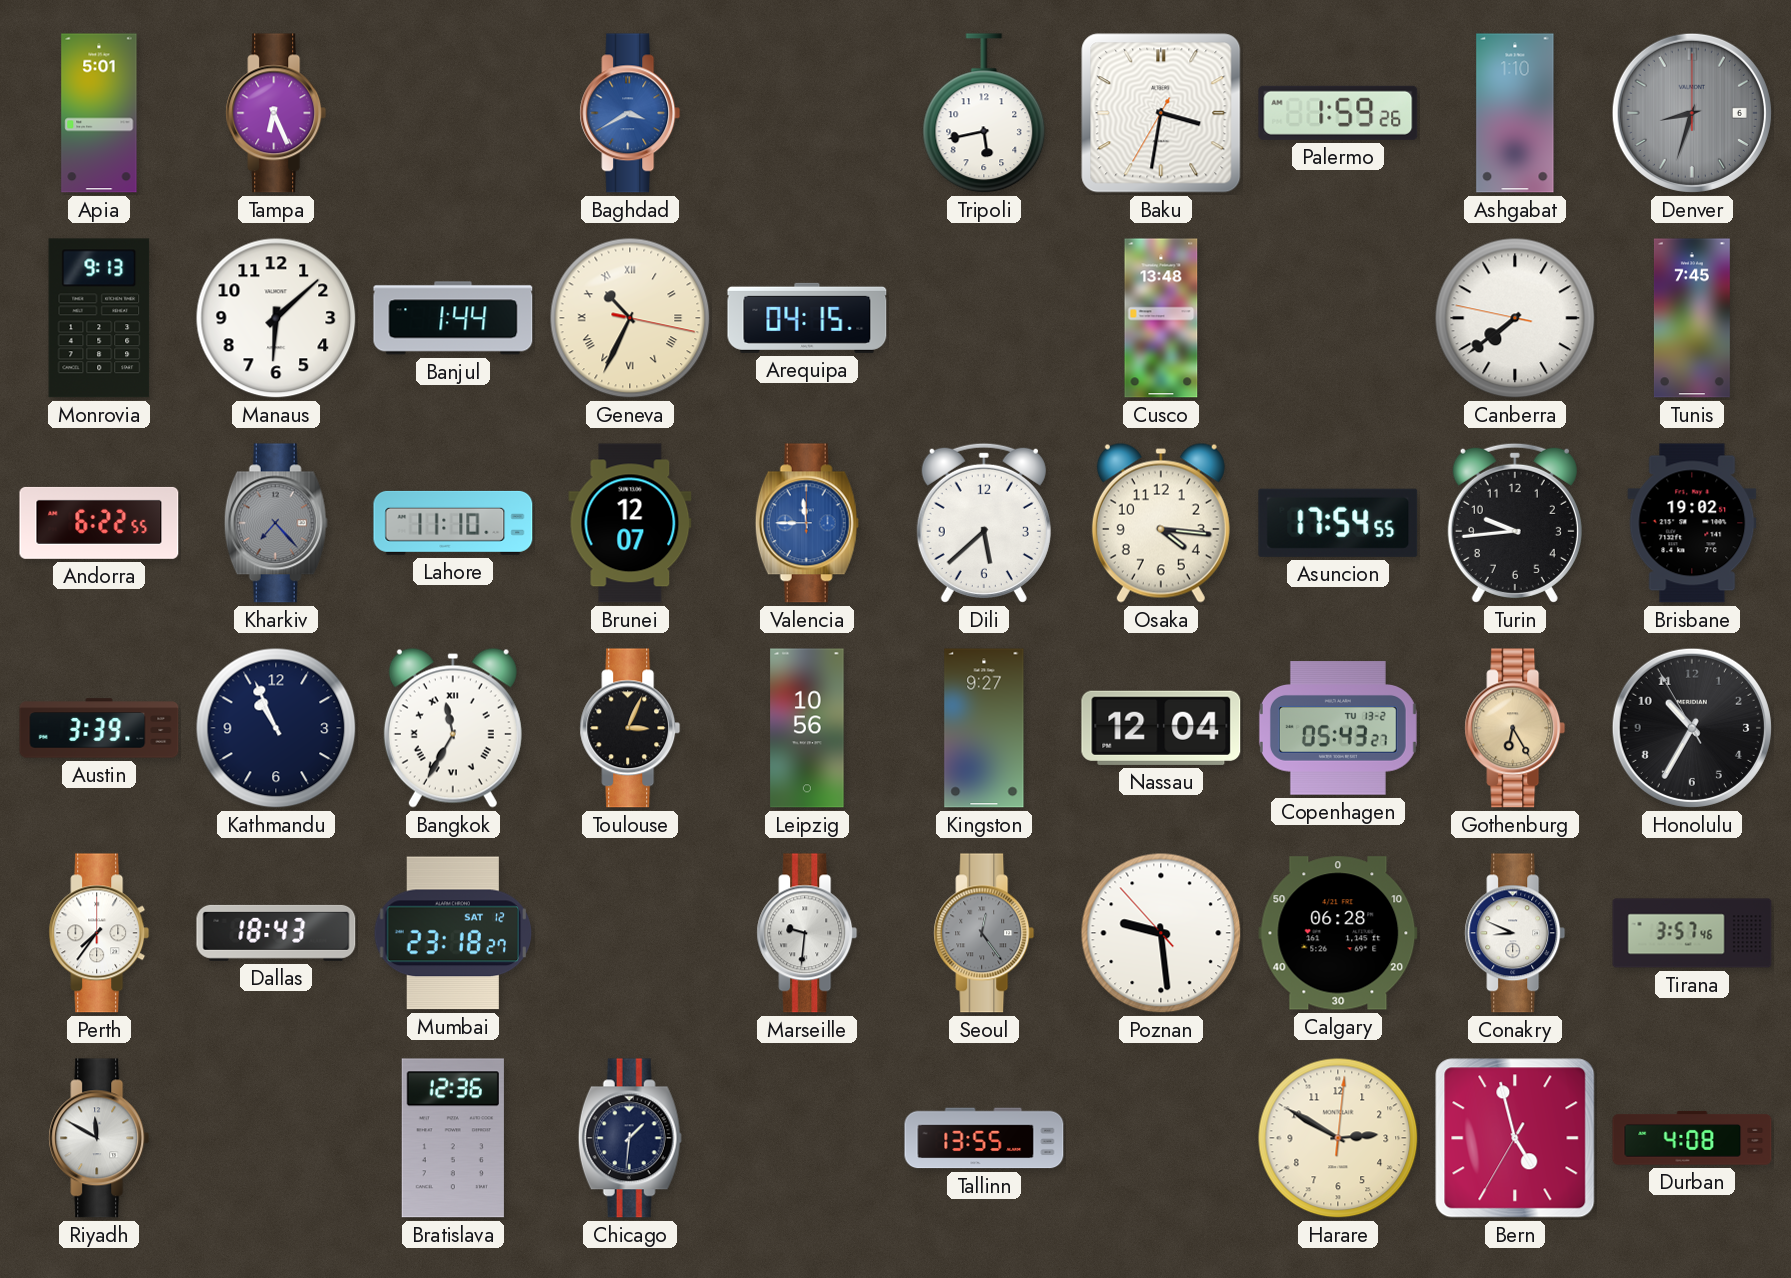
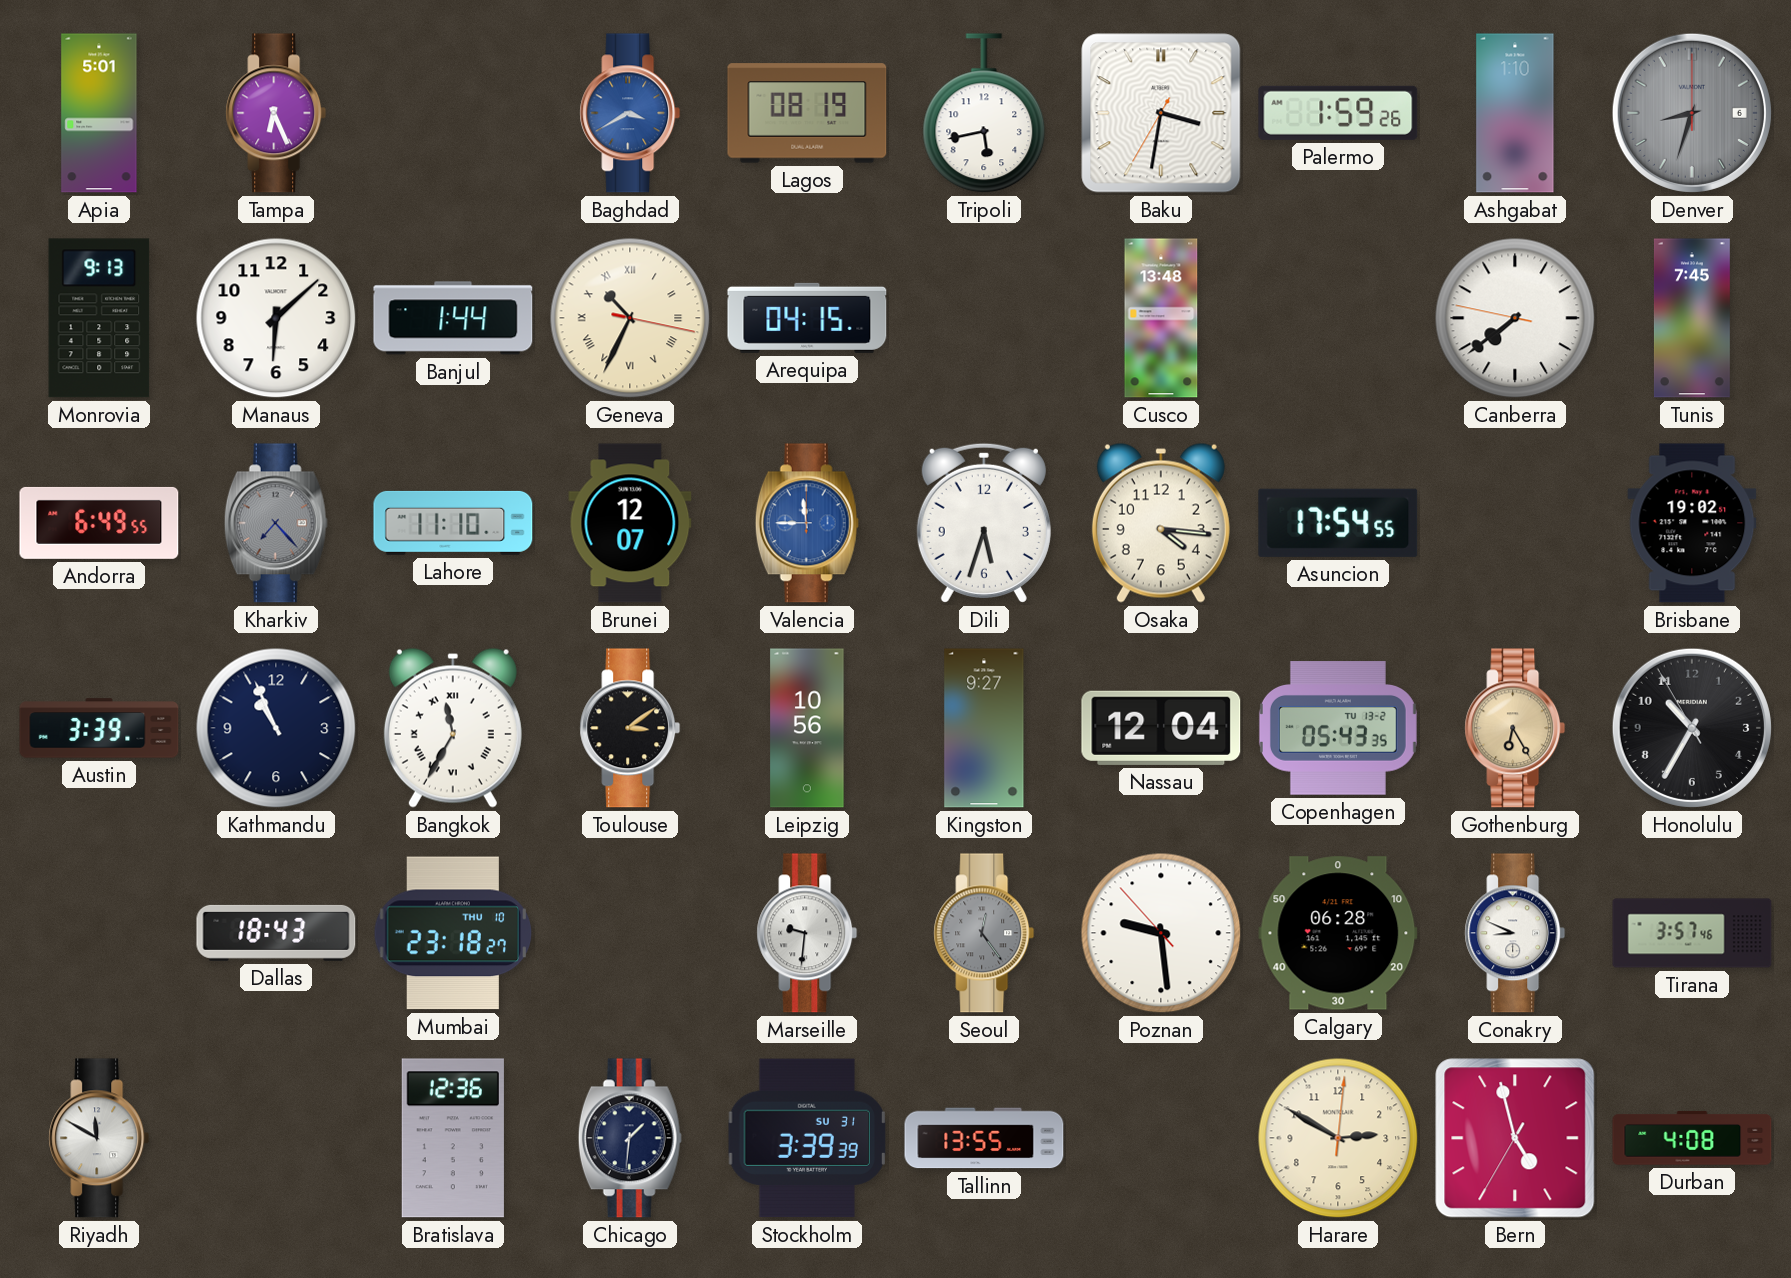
Lagos: none -> 08:19 (807, 113)
Andorra: 6:22 -> 6:49 (99, 523)
Dili: 5:38 -> 5:33 (984, 523)
Turin: 9:44 -> none (1515, 523)
Toulouse: 3:04 -> 3:09 (630, 728)
Copenhagen: 05:43:27 -> 05:43:35 (1338, 728)
Perth: 7:36 -> none (99, 933)
Mumbai date: SAT 12 -> THU 10 (453, 933)
Stockholm: none -> 3:39 (806, 1138)
